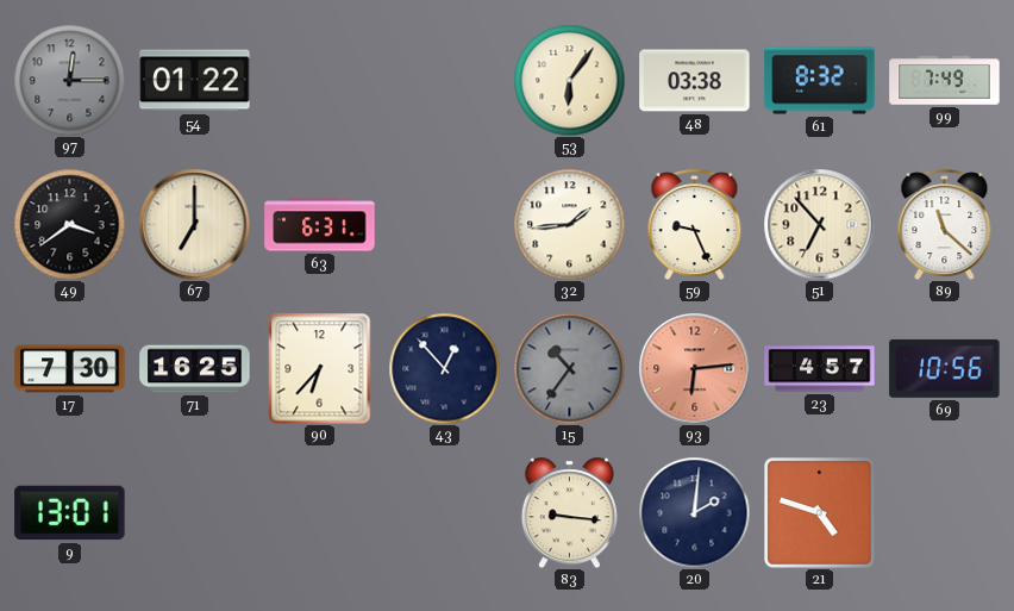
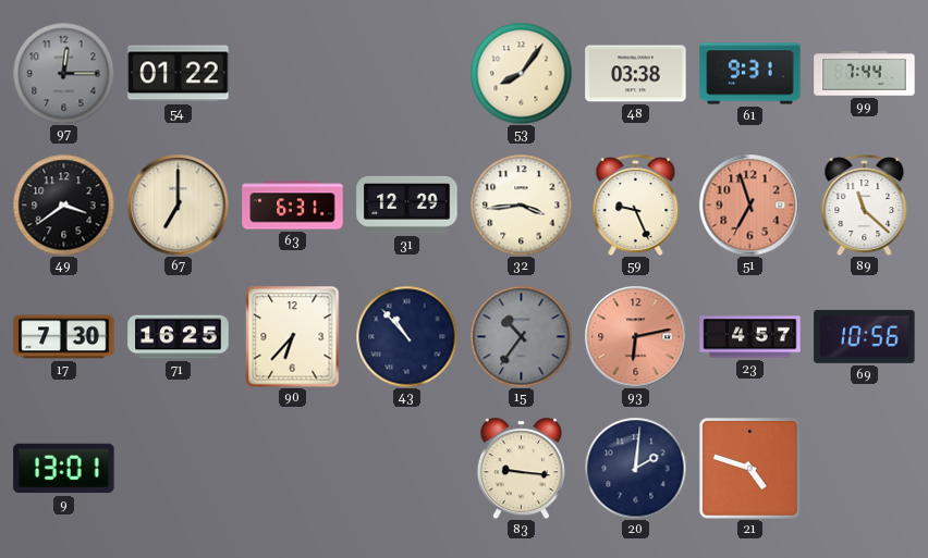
53: 6:06 -> 8:06 (521, 73)
61: 8:32 -> 9:31 (750, 74)
99: 7:49 -> 7:44 (865, 74)
31: none -> 12:29 (407, 204)
32: 1:44 -> 3:44 (521, 204)
51: 6:53 -> 6:57 (749, 204)
51 dial: cream -> salmon (749, 204)
43: 12:53 -> 10:53 (406, 336)
93: 6:14 -> 6:13 (635, 336)
